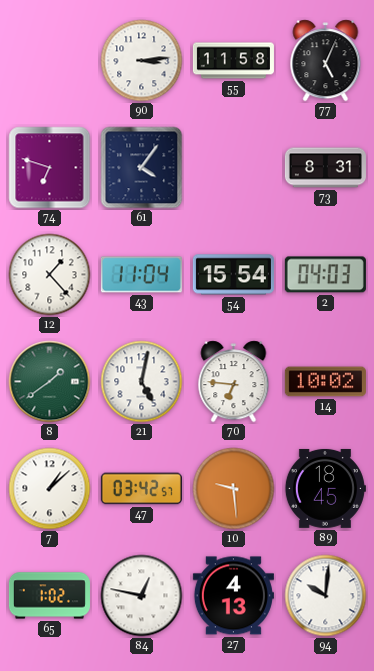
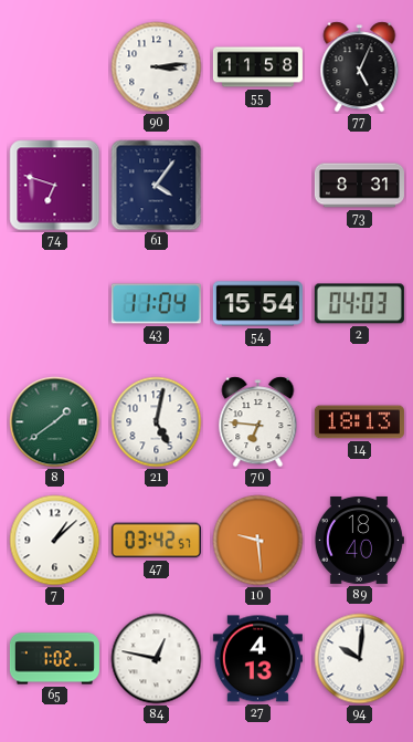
12: 1:23 -> none (50, 275)
14: 10:02 -> 18:13 (359, 422)
89: 18:45 -> 18:40 (359, 540)
